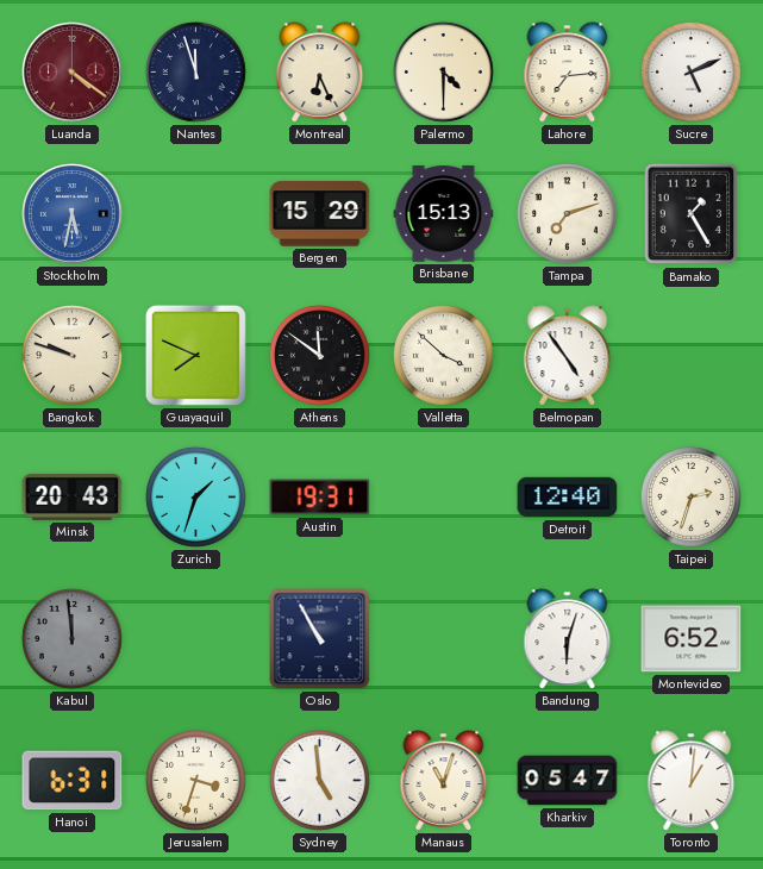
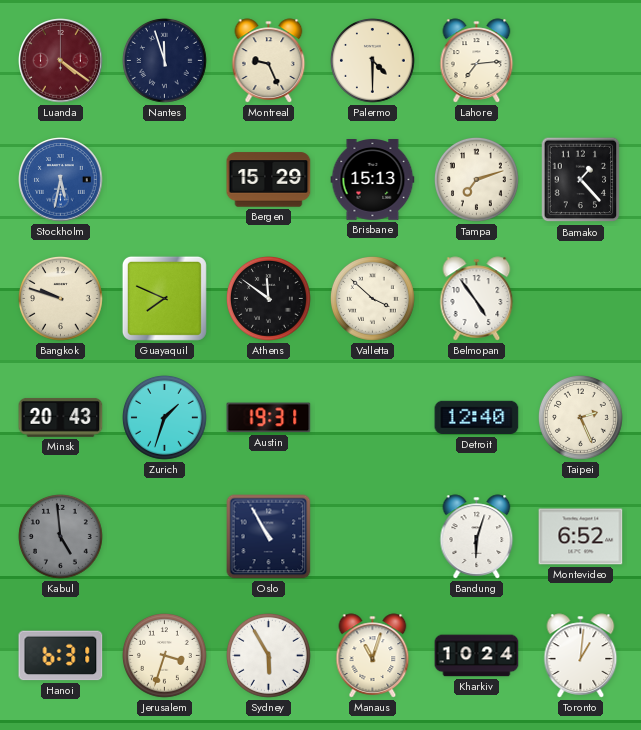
Montreal: 6:26 -> 9:26 (269, 61)
Sucre: 5:11 -> none (692, 73)
Bamako: 1:25 -> 1:23 (581, 180)
Taipei: 2:33 -> 2:26 (581, 418)
Kabul: 11:59 -> 4:59 (61, 537)
Sydney: 4:59 -> 5:55 (269, 656)
Kharkiv: 05:47 -> 10:24 (477, 656)
